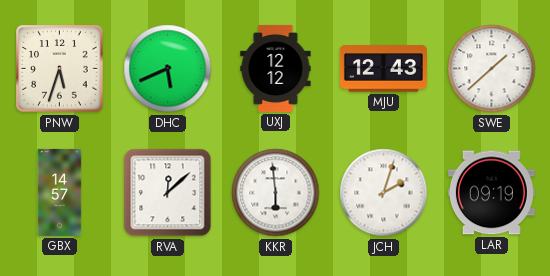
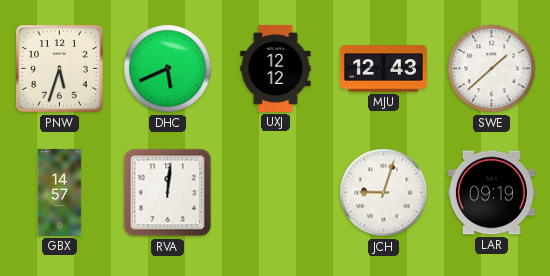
RVA: 12:08 -> 12:01 (168, 193)
KKR: 5:59 -> none (276, 193)
JCH: 2:03 -> 9:03 (384, 193)
